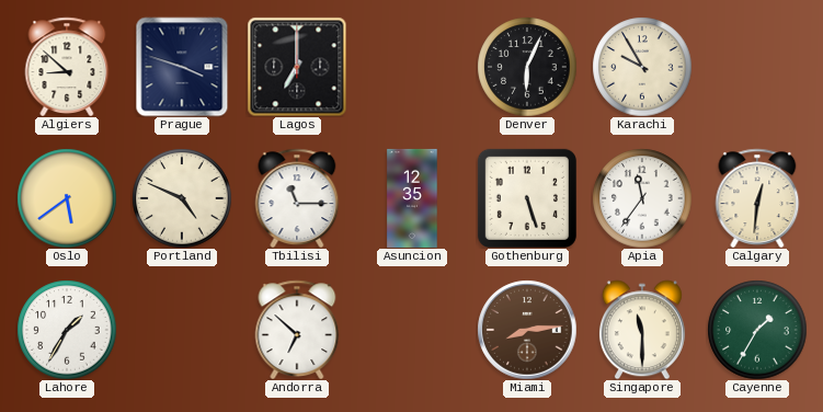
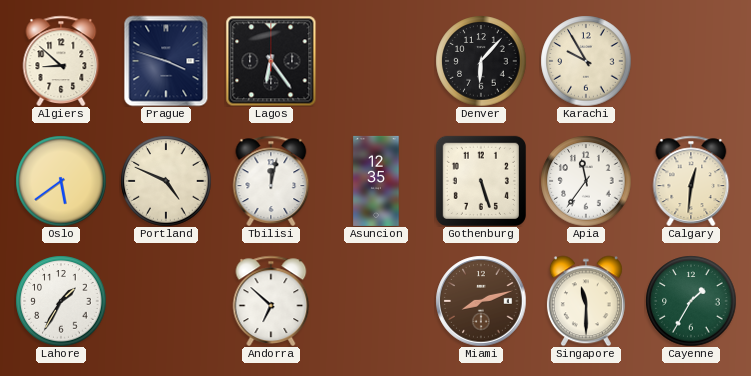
Lagos: 7:00 -> 6:24 (271, 61)
Denver: 6:04 -> 6:07 (481, 61)
Tbilisi: 11:15 -> 12:02 (271, 180)
Miami: 8:14 -> 8:12 (481, 301)
